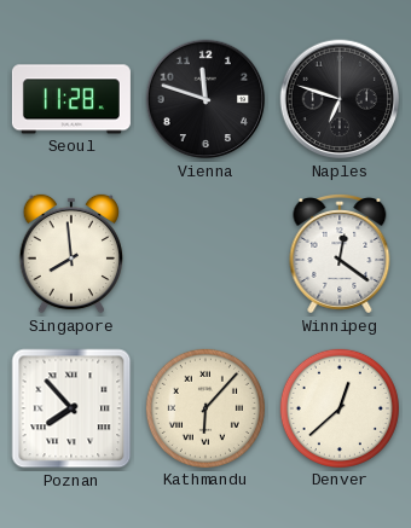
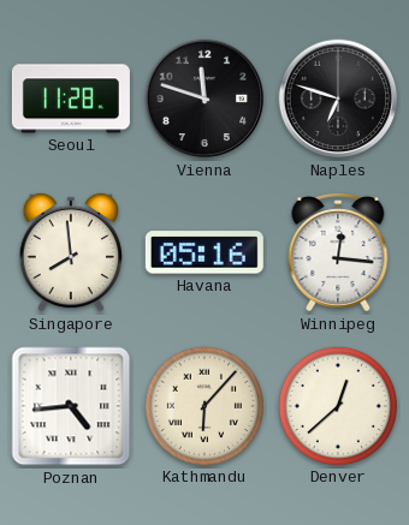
Havana: none -> 05:16 (204, 252)
Winnipeg: 12:21 -> 12:16 (338, 253)
Poznan: 7:53 -> 4:44 (71, 406)
